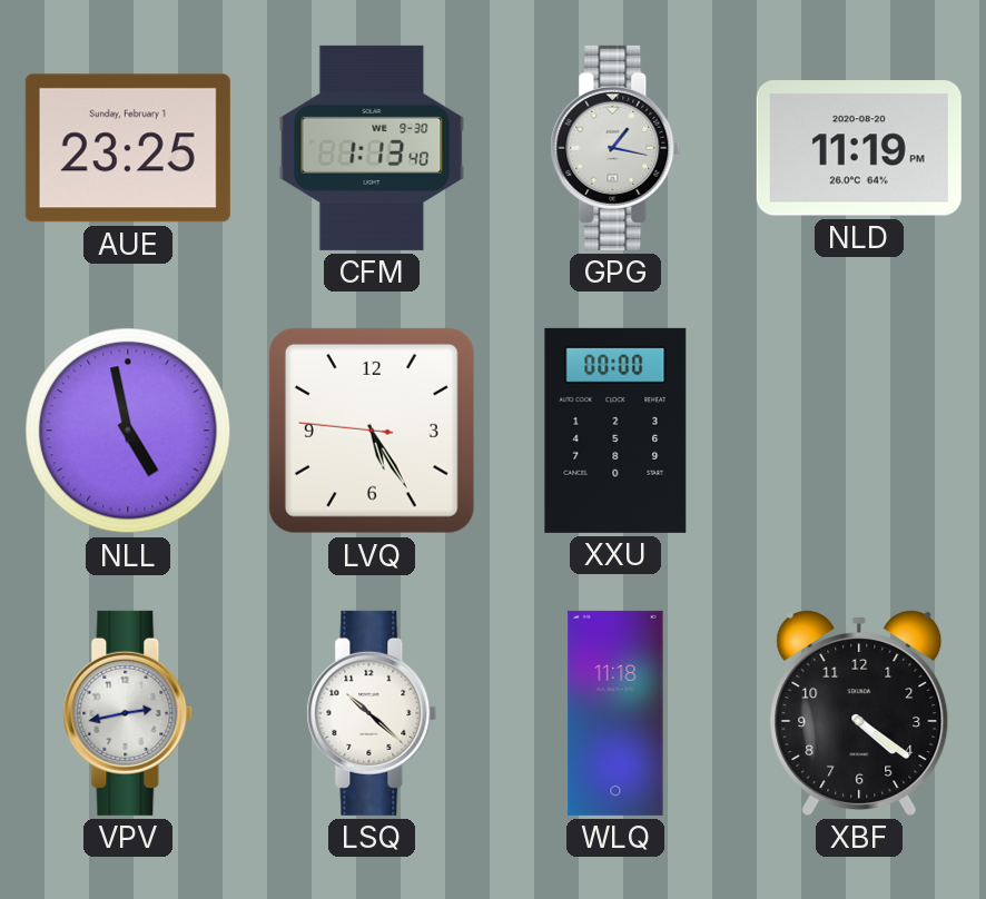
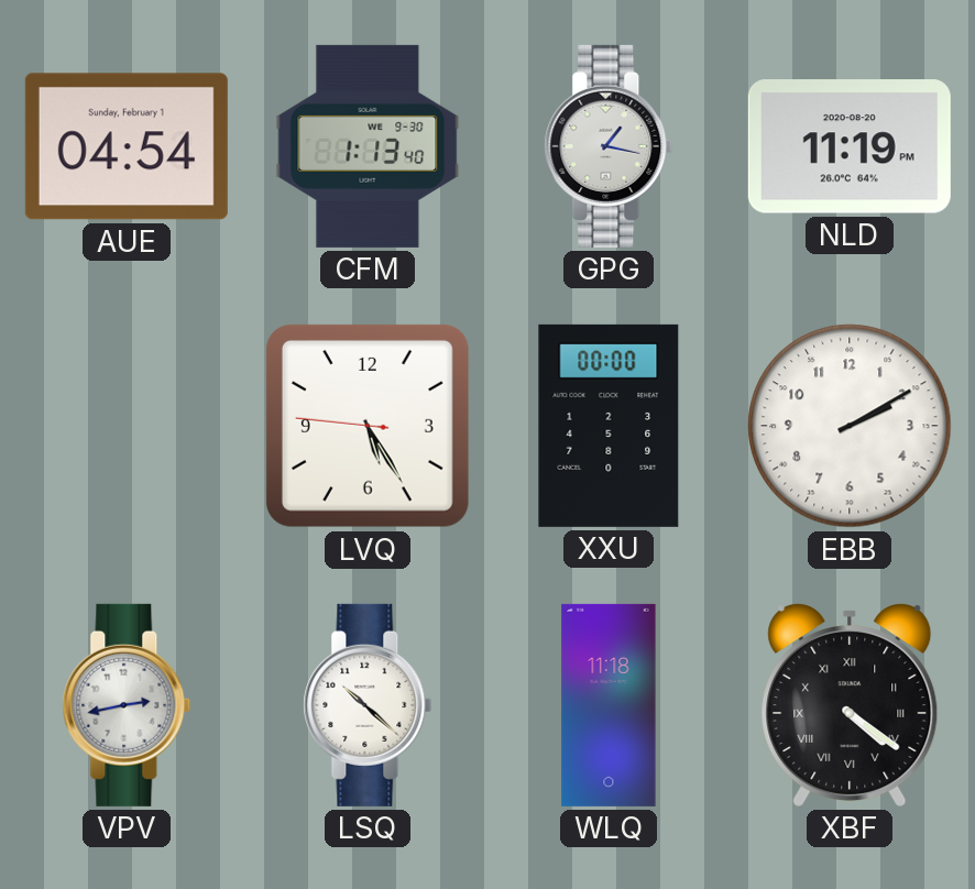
AUE: 23:25 -> 04:54 (127, 146)
NLL: 4:58 -> none (128, 431)
EBB: none -> 2:10 (850, 426)
XBF numerals: Arabic -> Roman (850, 705)
